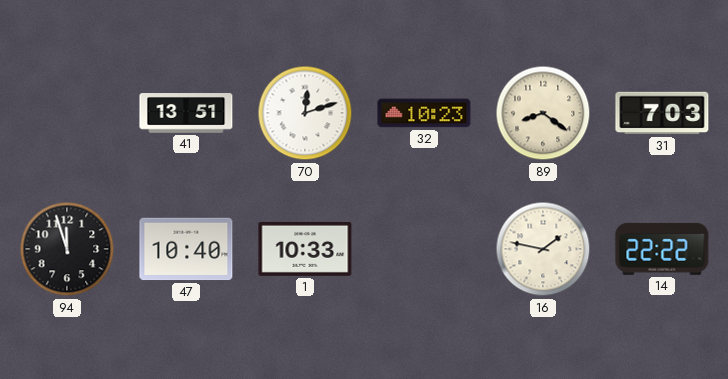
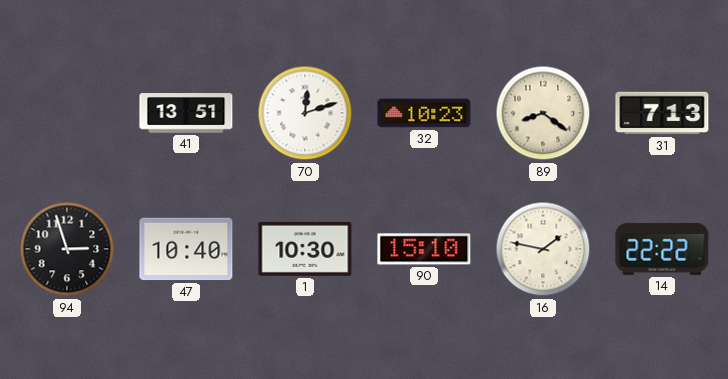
31: 7:03 -> 7:13 (662, 113)
94: 11:57 -> 2:57 (67, 249)
1: 10:33 -> 10:30 (305, 249)
90: none -> 15:10 (424, 249)
